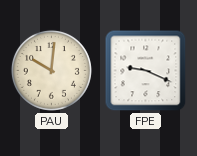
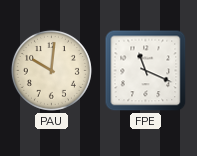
FPE: 9:19 -> 11:19 (146, 71)
